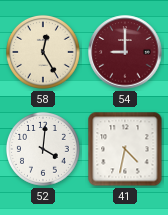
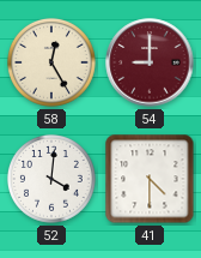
41: 4:32 -> 4:30 (150, 179)
